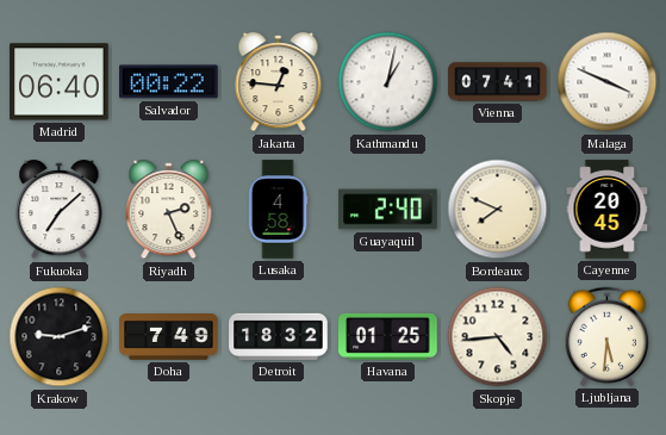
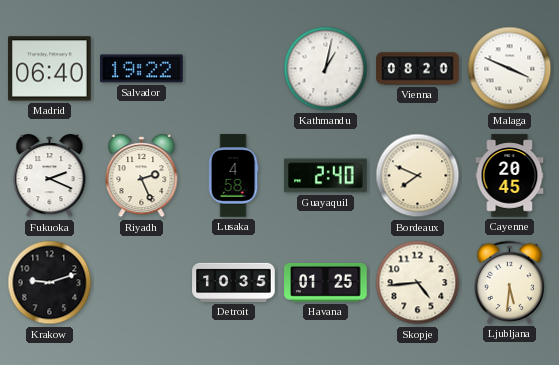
Salvador: 00:22 -> 19:22 (142, 69)
Jakarta: 12:46 -> none (279, 83)
Vienna: 07:41 -> 08:20 (418, 69)
Fukuoka: 7:08 -> 2:19 (50, 177)
Doha: 7:49 -> none (169, 337)
Detroit: 18:32 -> 10:35 (234, 282)
